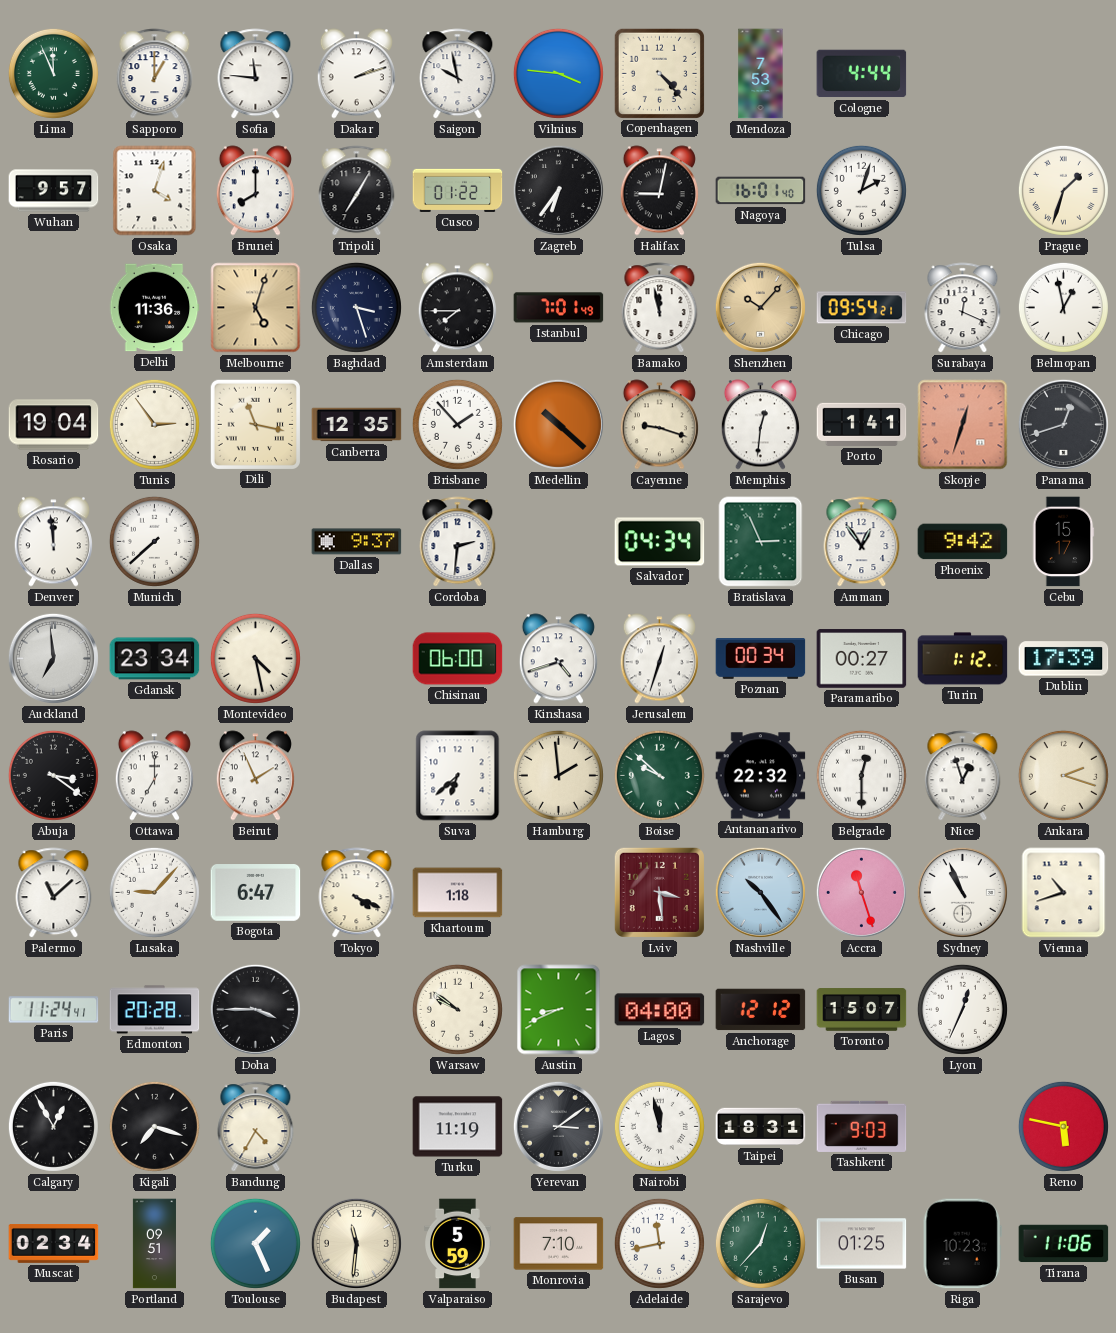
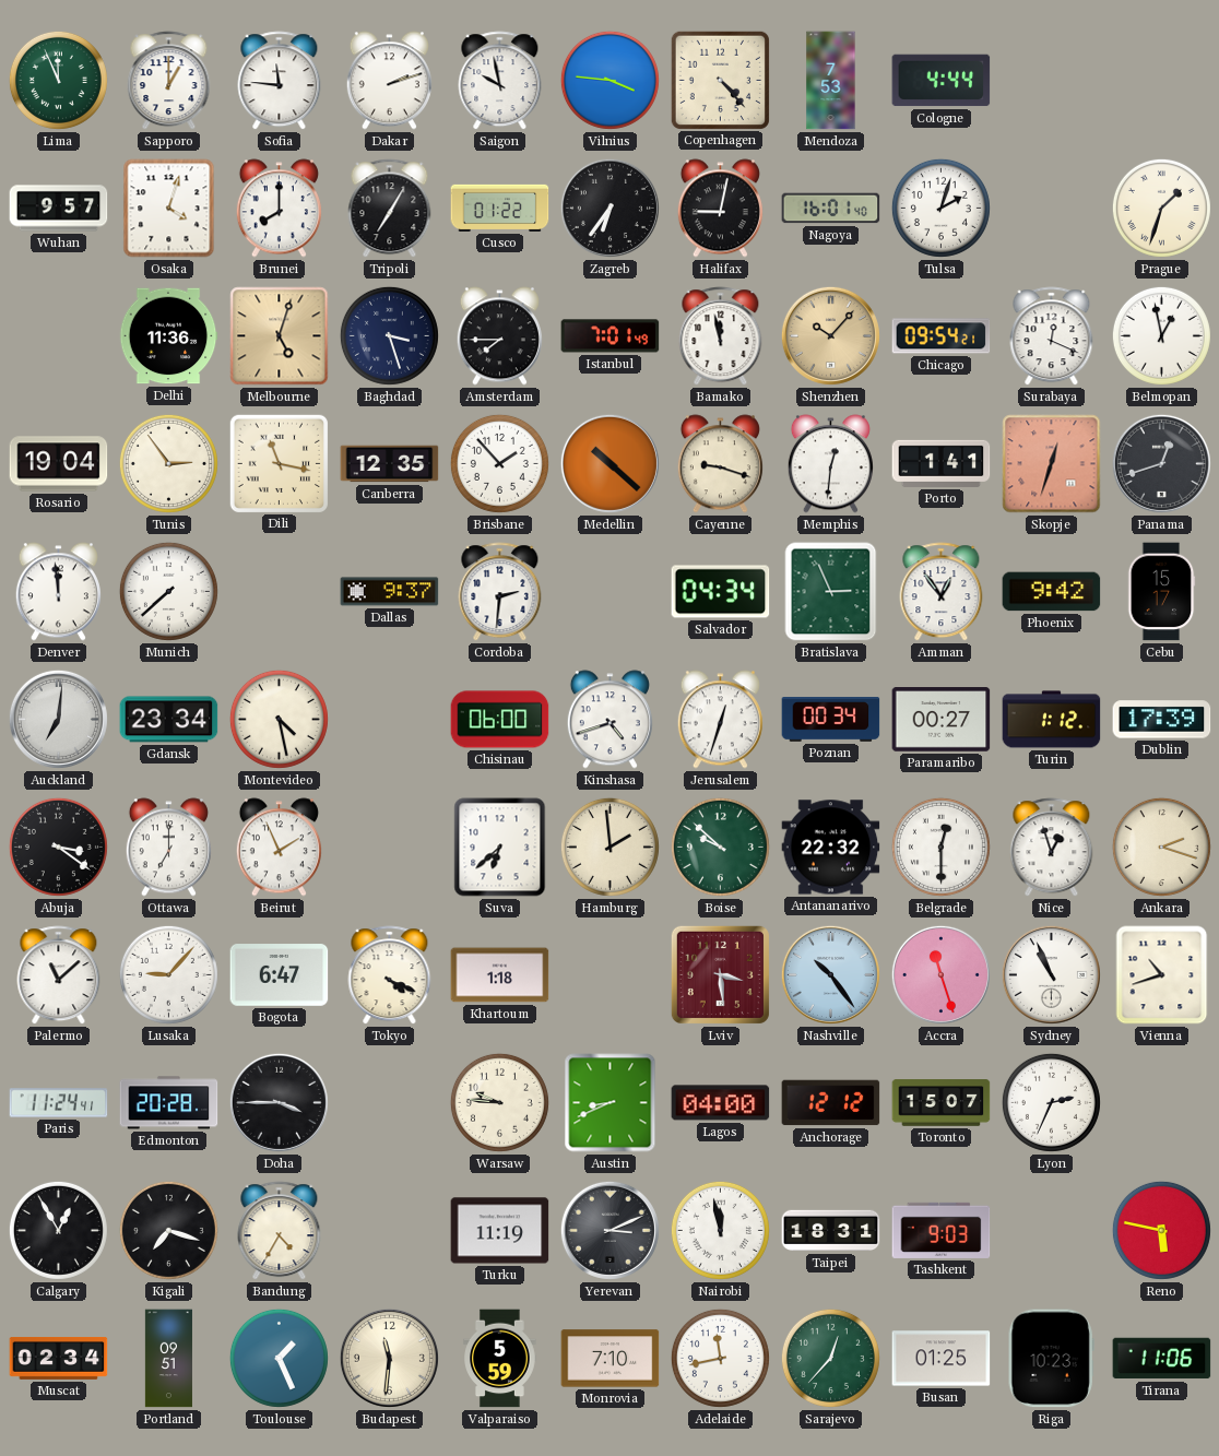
Auckland: 6:59 -> 7:01 (58, 719)
Warsaw: 9:51 -> 9:46 (499, 1102)
Lyon: 12:34 -> 2:34 (1051, 1102)
Yerevan: 3:09 -> 3:11 (609, 1230)
